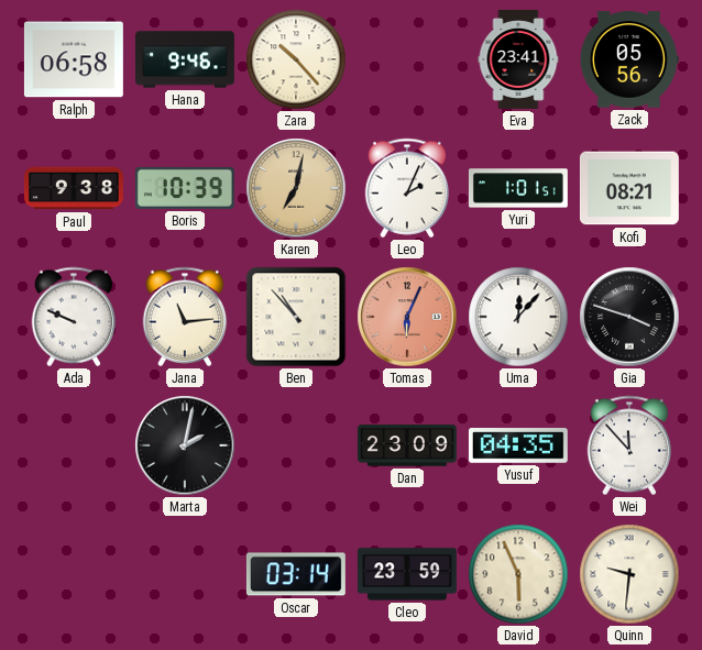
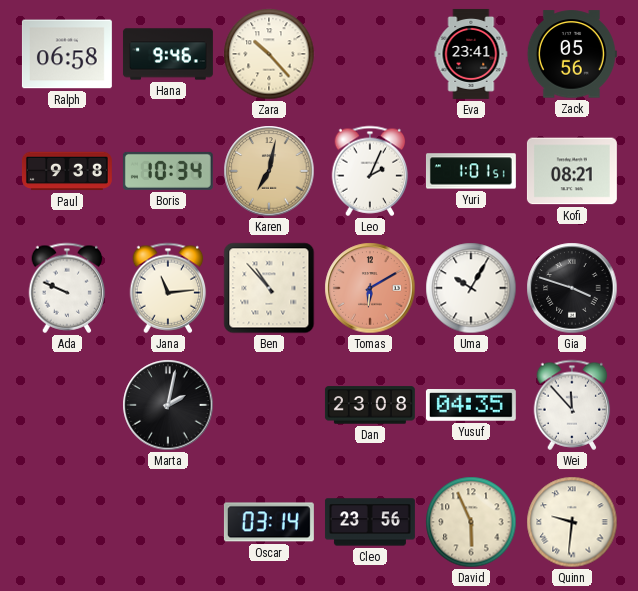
Boris: 10:39 -> 10:34 (168, 171)
Tomas: 6:04 -> 6:10 (370, 288)
Uma: 12:07 -> 10:05 (471, 288)
Dan: 23:09 -> 23:08 (370, 405)
Cleo: 23:59 -> 23:56 (370, 522)
